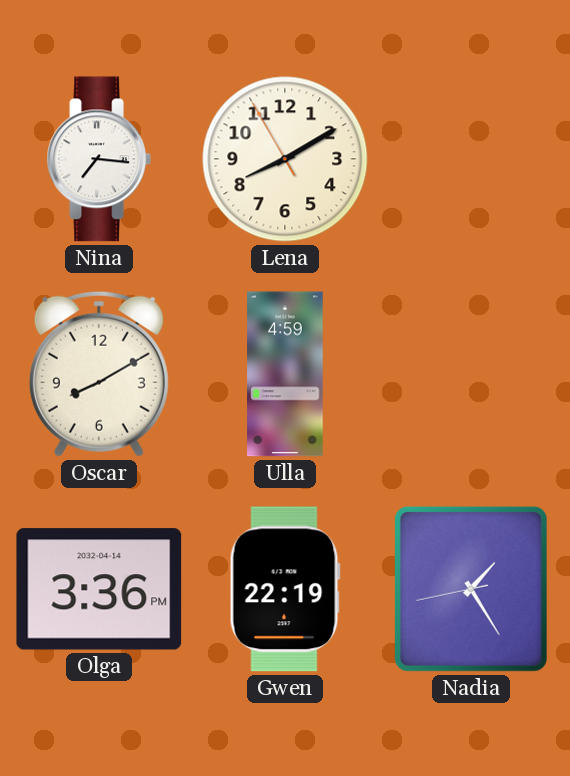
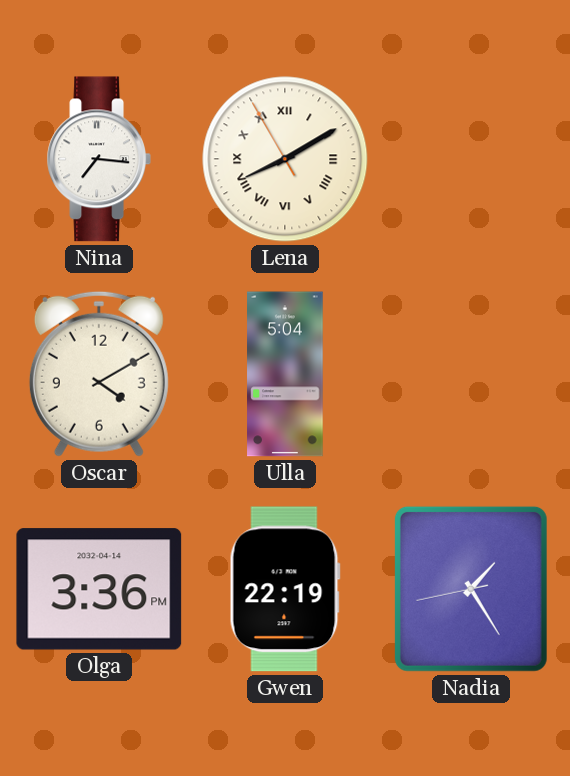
Lena numerals: Arabic -> Roman (285, 159)
Oscar: 8:10 -> 4:10 (99, 374)
Ulla: 4:59 -> 5:04 (285, 374)
